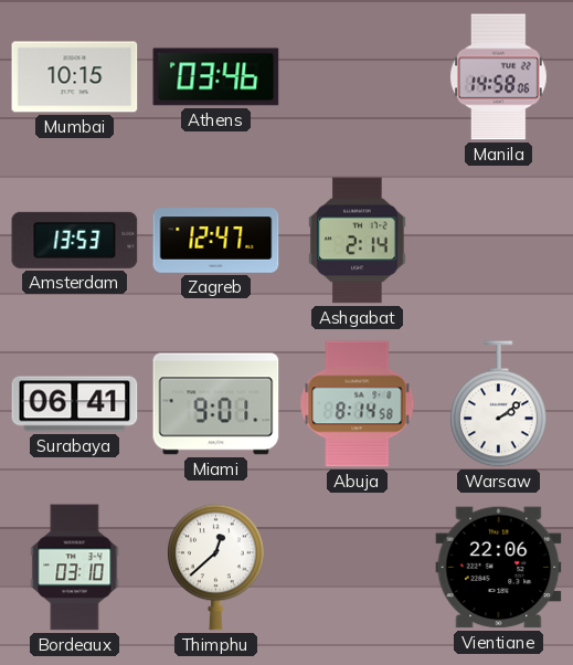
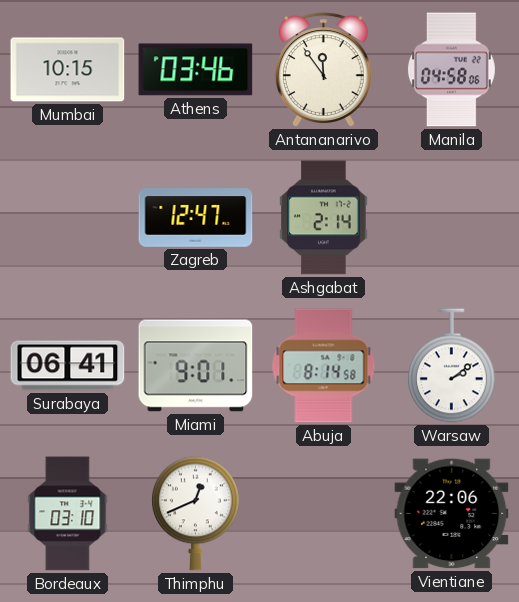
Antananarivo: none -> 11:54 (323, 70)
Manila: 14:58 -> 04:58 (451, 70)
Amsterdam: 13:53 -> none (75, 240)
Thimphu: 12:38 -> 12:41 (196, 514)
